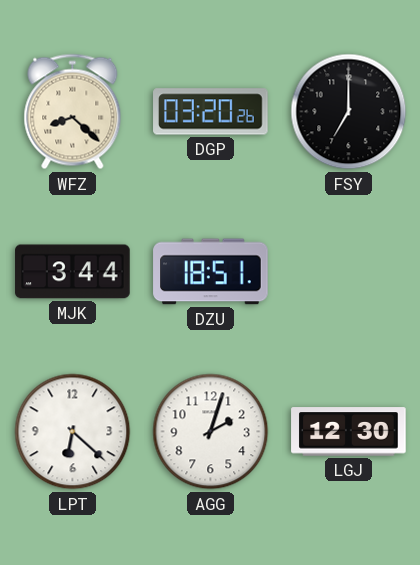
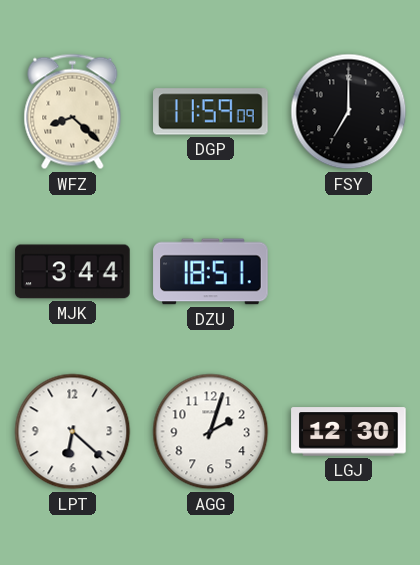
DGP: 03:20 -> 11:59 (211, 112)
